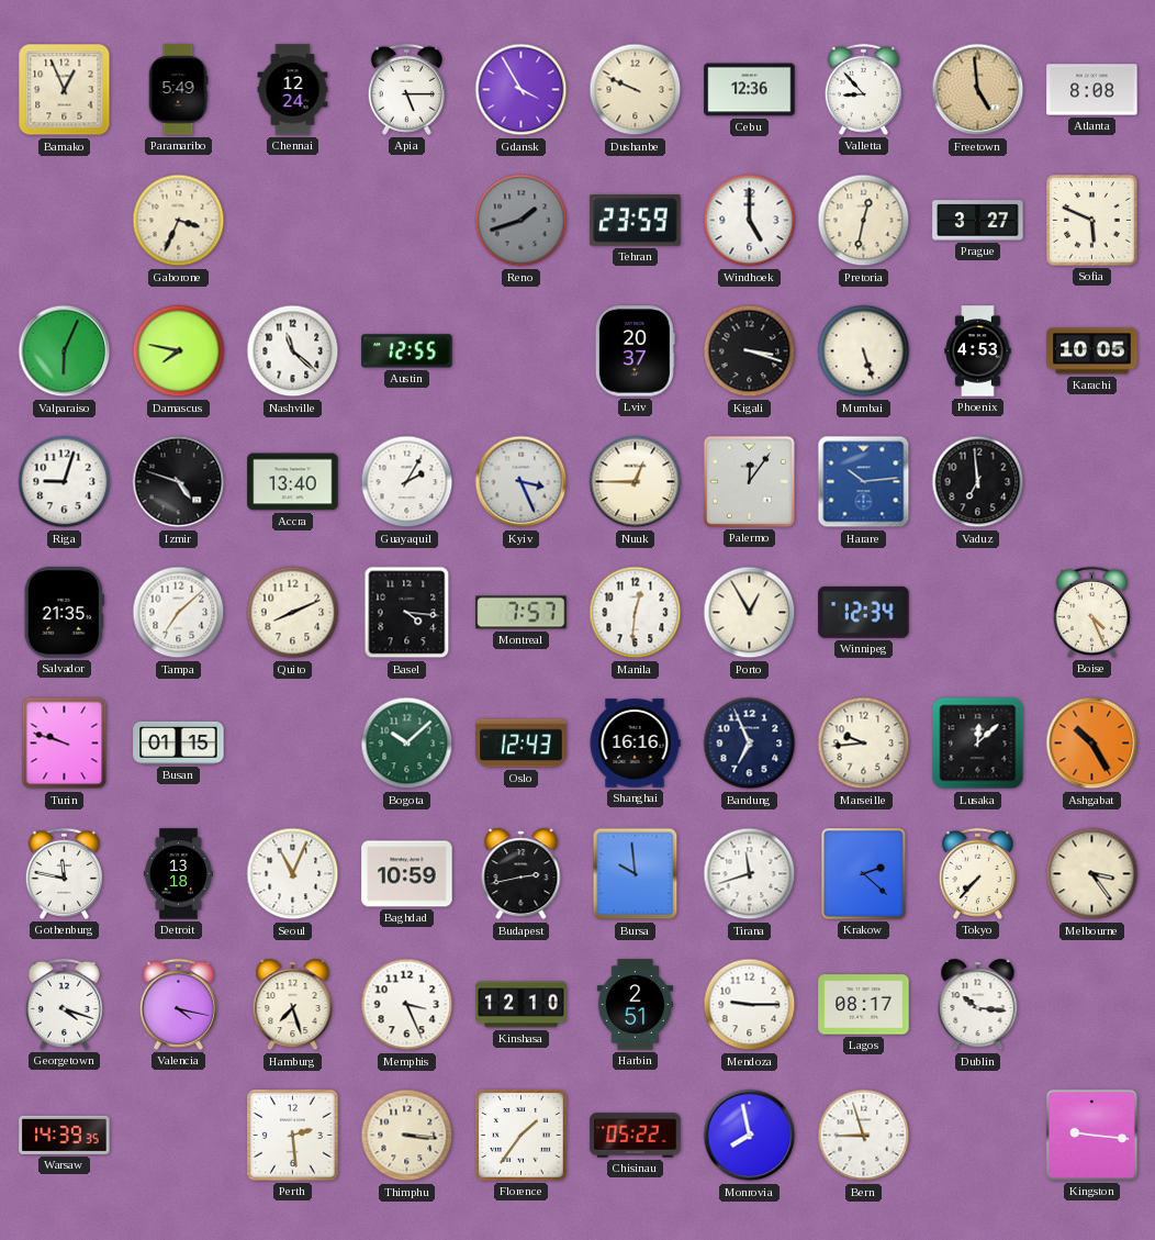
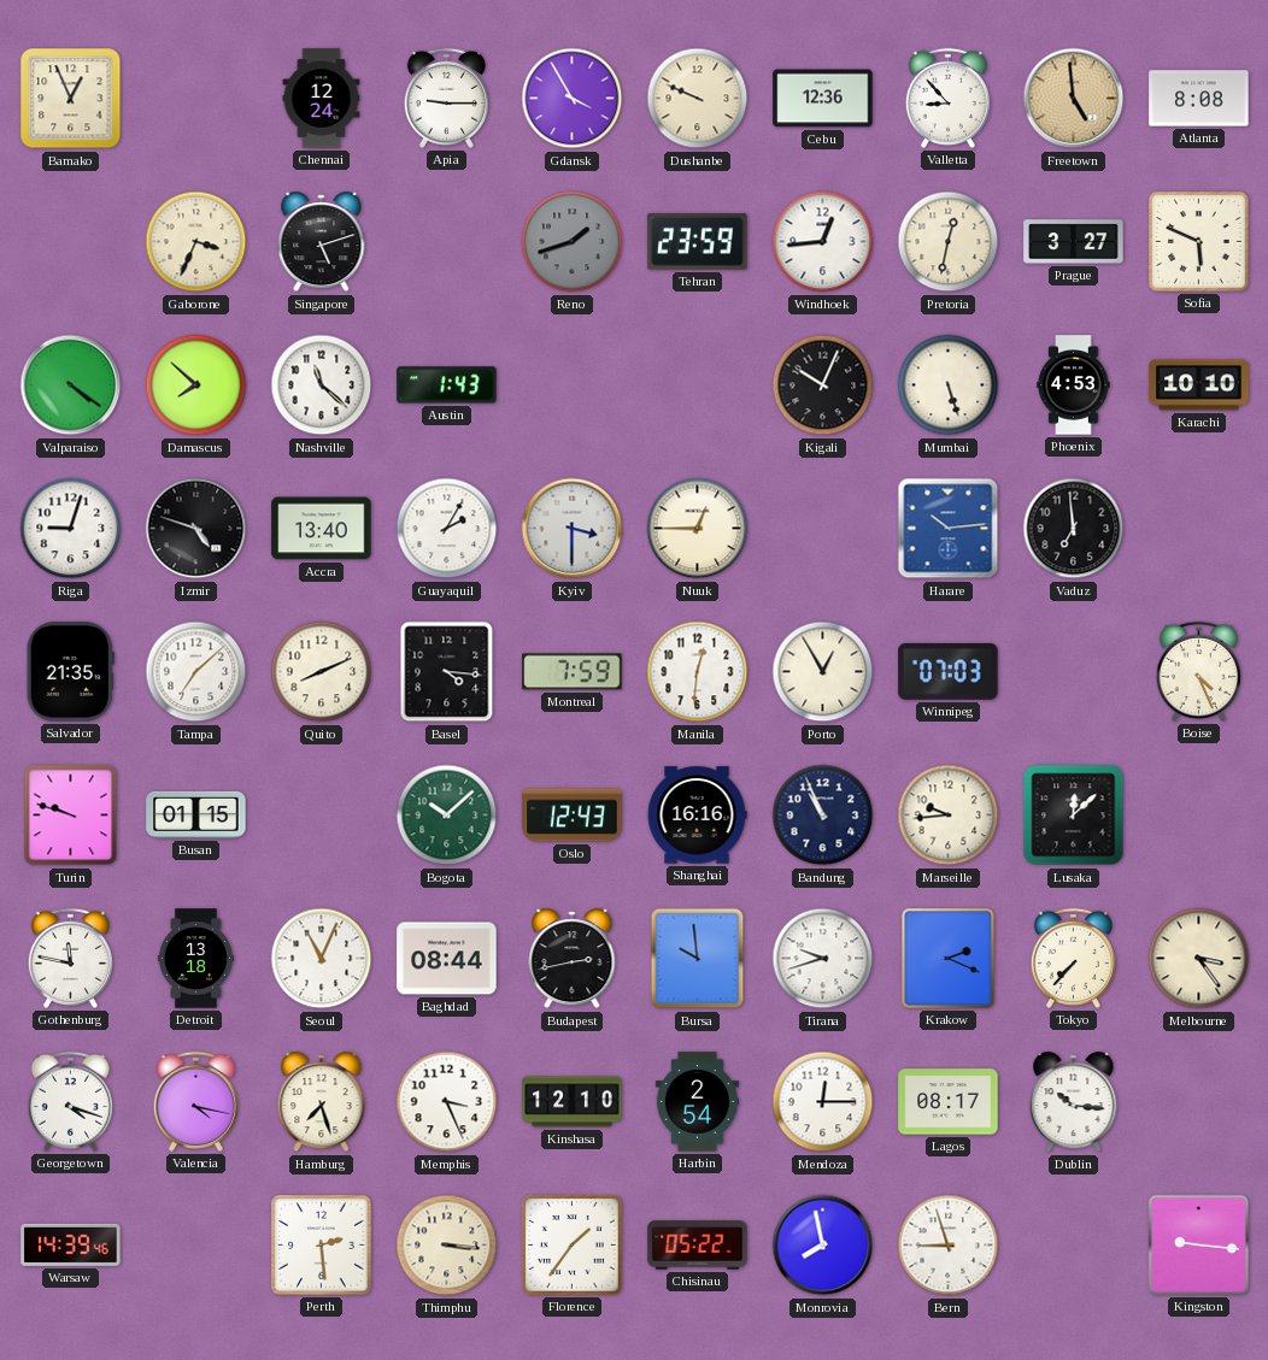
Paramaribo: 5:49 -> none (178, 90)
Apia: 5:15 -> 9:15 (446, 98)
Singapore: none -> 5:12 (322, 242)
Windhoek: 5:00 -> 12:44 (823, 242)
Valparaiso: 6:04 -> 4:21 (71, 385)
Damascus: 7:47 -> 7:52 (196, 385)
Austin: 12:55 -> 1:43 (447, 385)
Lviv: 20:37 -> none (635, 351)
Kigali: 3:18 -> 10:04 (823, 385)
Karachi: 10:05 -> 10:10 (1199, 385)
Kyiv: 3:26 -> 3:30 (573, 529)
Palermo: 12:06 -> none (749, 481)
Montreal: 7:57 -> 7:59 (573, 672)
Winnipeg: 12:34 -> 07:03 (949, 671)
Bandung: 6:56 -> 10:56 (823, 816)
Ashgabat: 10:25 -> none (1092, 744)
Baghdad: 10:59 -> 08:44 (447, 959)
Tirana: 11:42 -> 9:42 (823, 959)
Krakow: 2:22 -> 2:19 (949, 959)
Harbin: 2:51 -> 2:54 (697, 1102)
Mendoza: 9:15 -> 12:15 (823, 1102)
Warsaw: 14:39:35 -> 14:39:46 (71, 1244)
